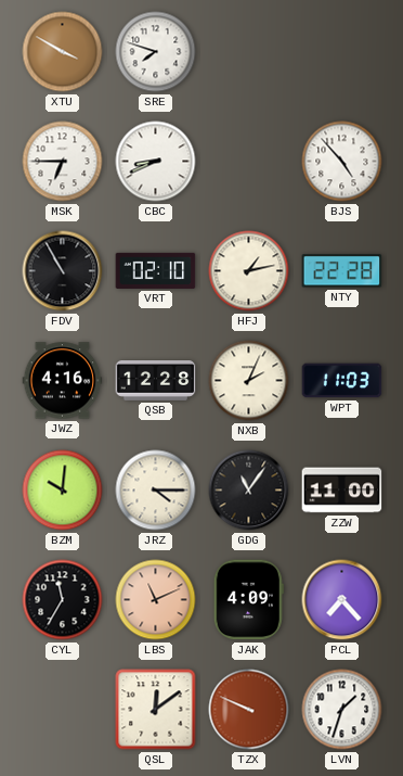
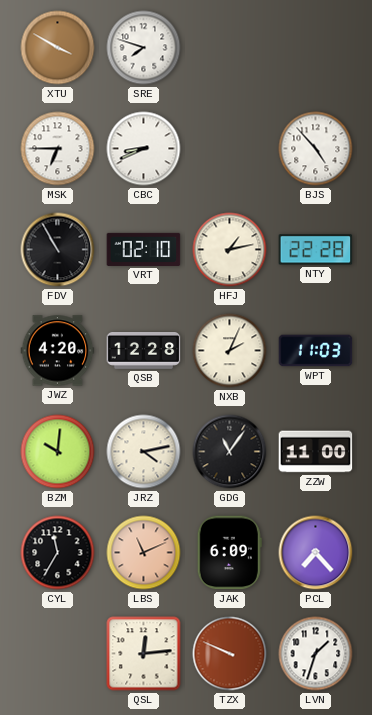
JWZ: 4:16 -> 4:20 (58, 351)
JRZ: 4:15 -> 4:13 (144, 452)
JAK: 4:09 -> 6:09 (229, 553)
QSL: 12:09 -> 12:14 (144, 654)
